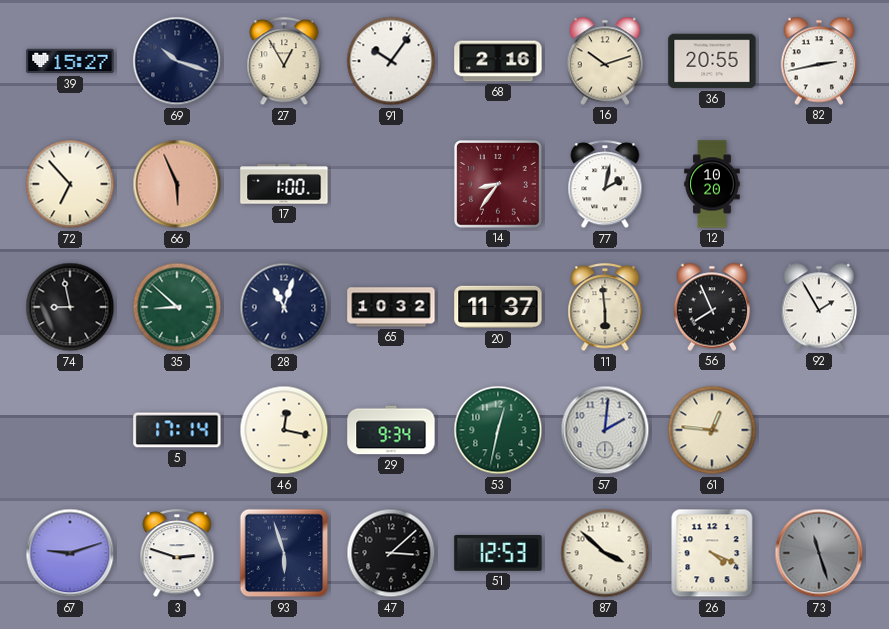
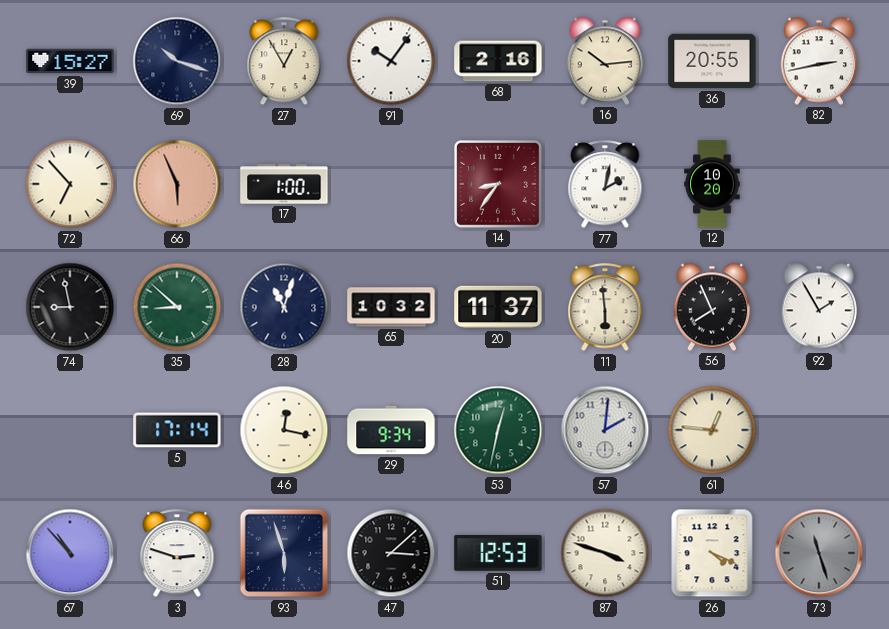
16: 10:12 -> 10:14 (605, 61)
67: 9:12 -> 10:53 (70, 553)
87: 3:52 -> 3:48 (605, 553)
